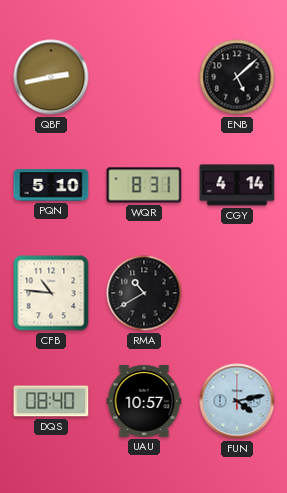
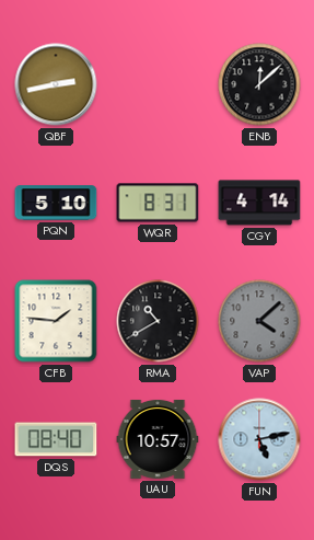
ENB: 5:08 -> 12:08 (259, 84)
CFB: 10:46 -> 1:46 (56, 321)
VAP: none -> 4:08 (259, 321)
FUN: 4:13 -> 5:13 (259, 439)
